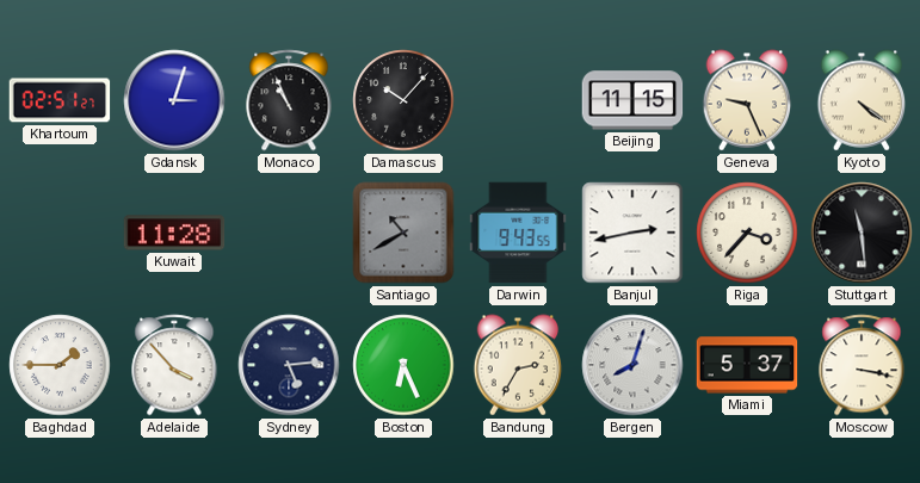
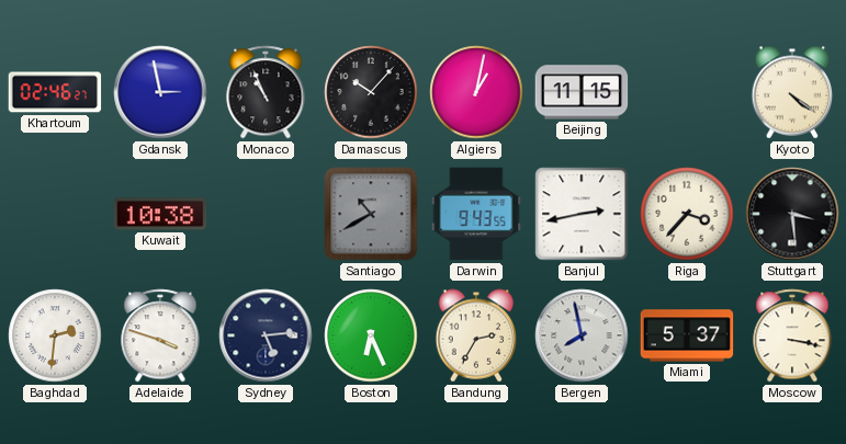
Khartoum: 02:51 -> 02:46 (55, 92)
Gdansk: 3:03 -> 2:58 (160, 92)
Algiers: none -> 1:02 (476, 92)
Geneva: 9:26 -> none (747, 100)
Kuwait: 11:28 -> 10:38 (160, 214)
Stuttgart: 11:29 -> 3:29 (792, 214)
Baghdad: 1:45 -> 2:31 (55, 335)
Adelaide: 3:53 -> 3:48 (160, 335)
Bergen: 8:03 -> 7:58 (582, 335)
